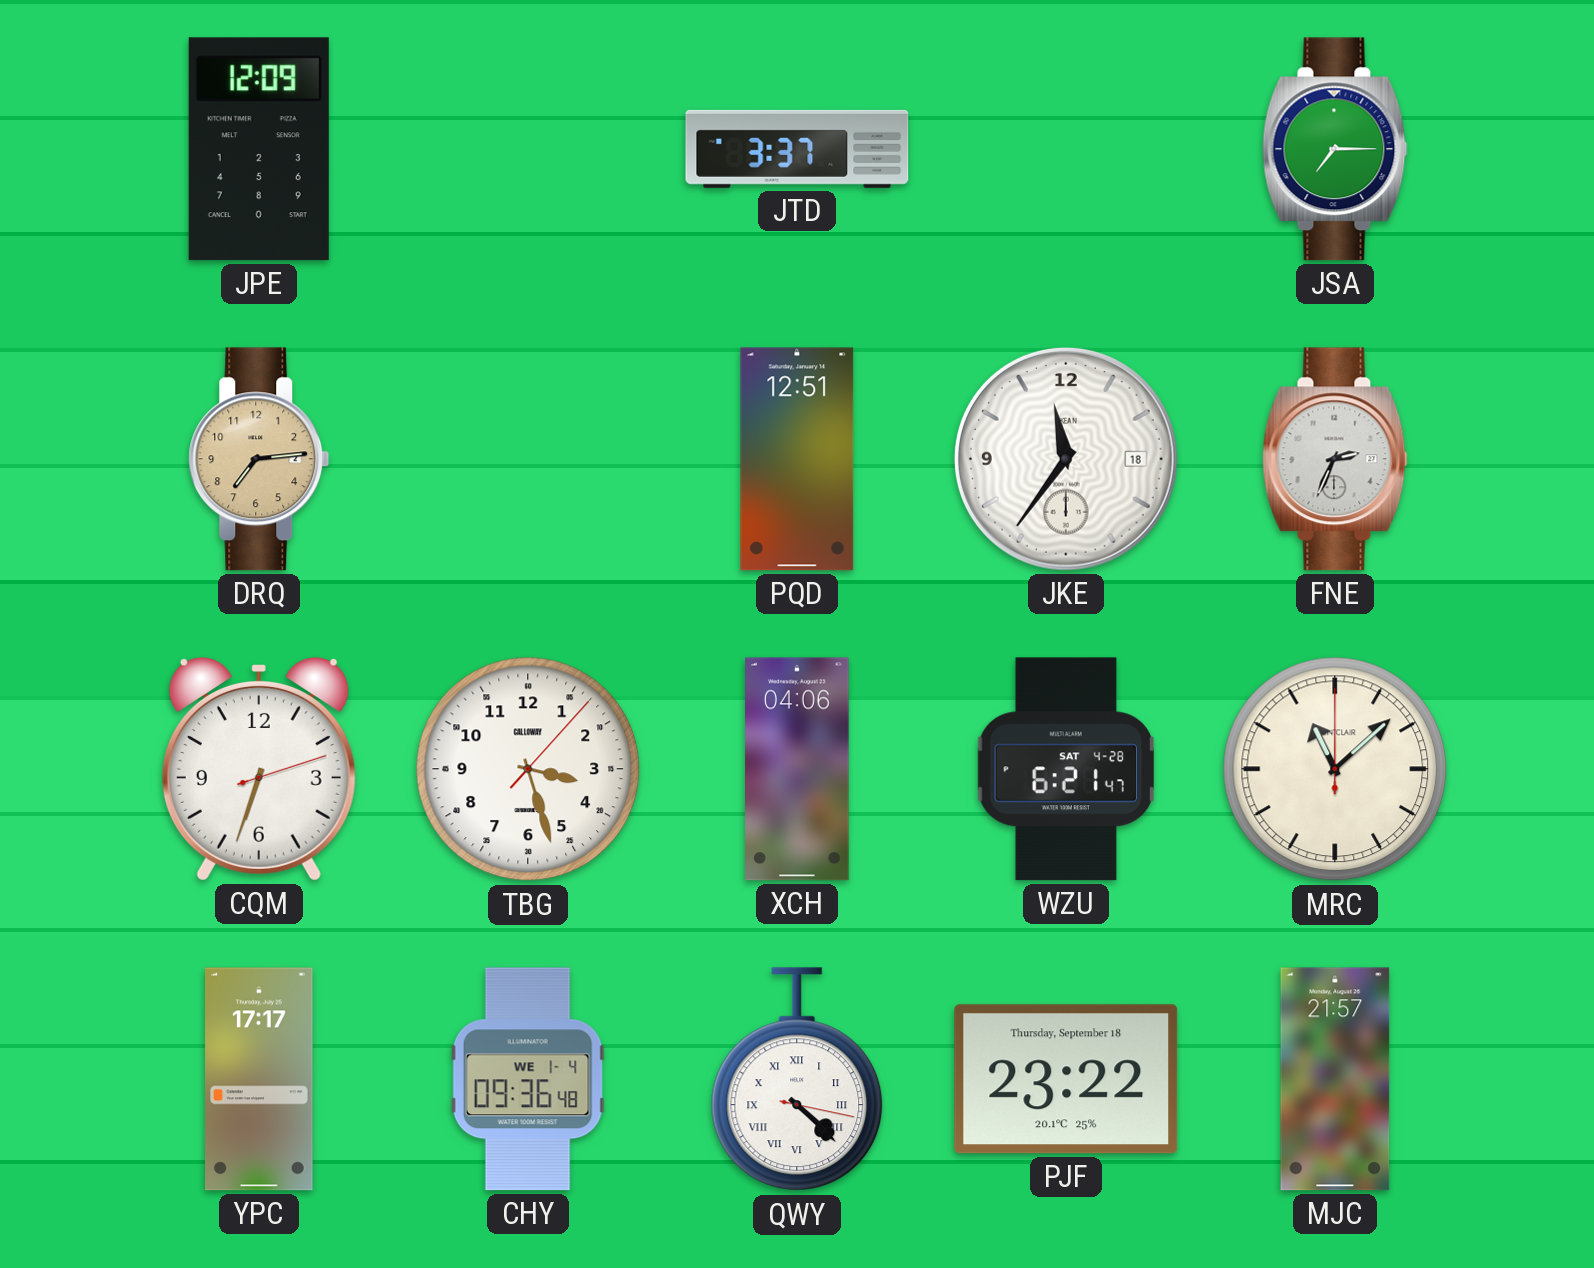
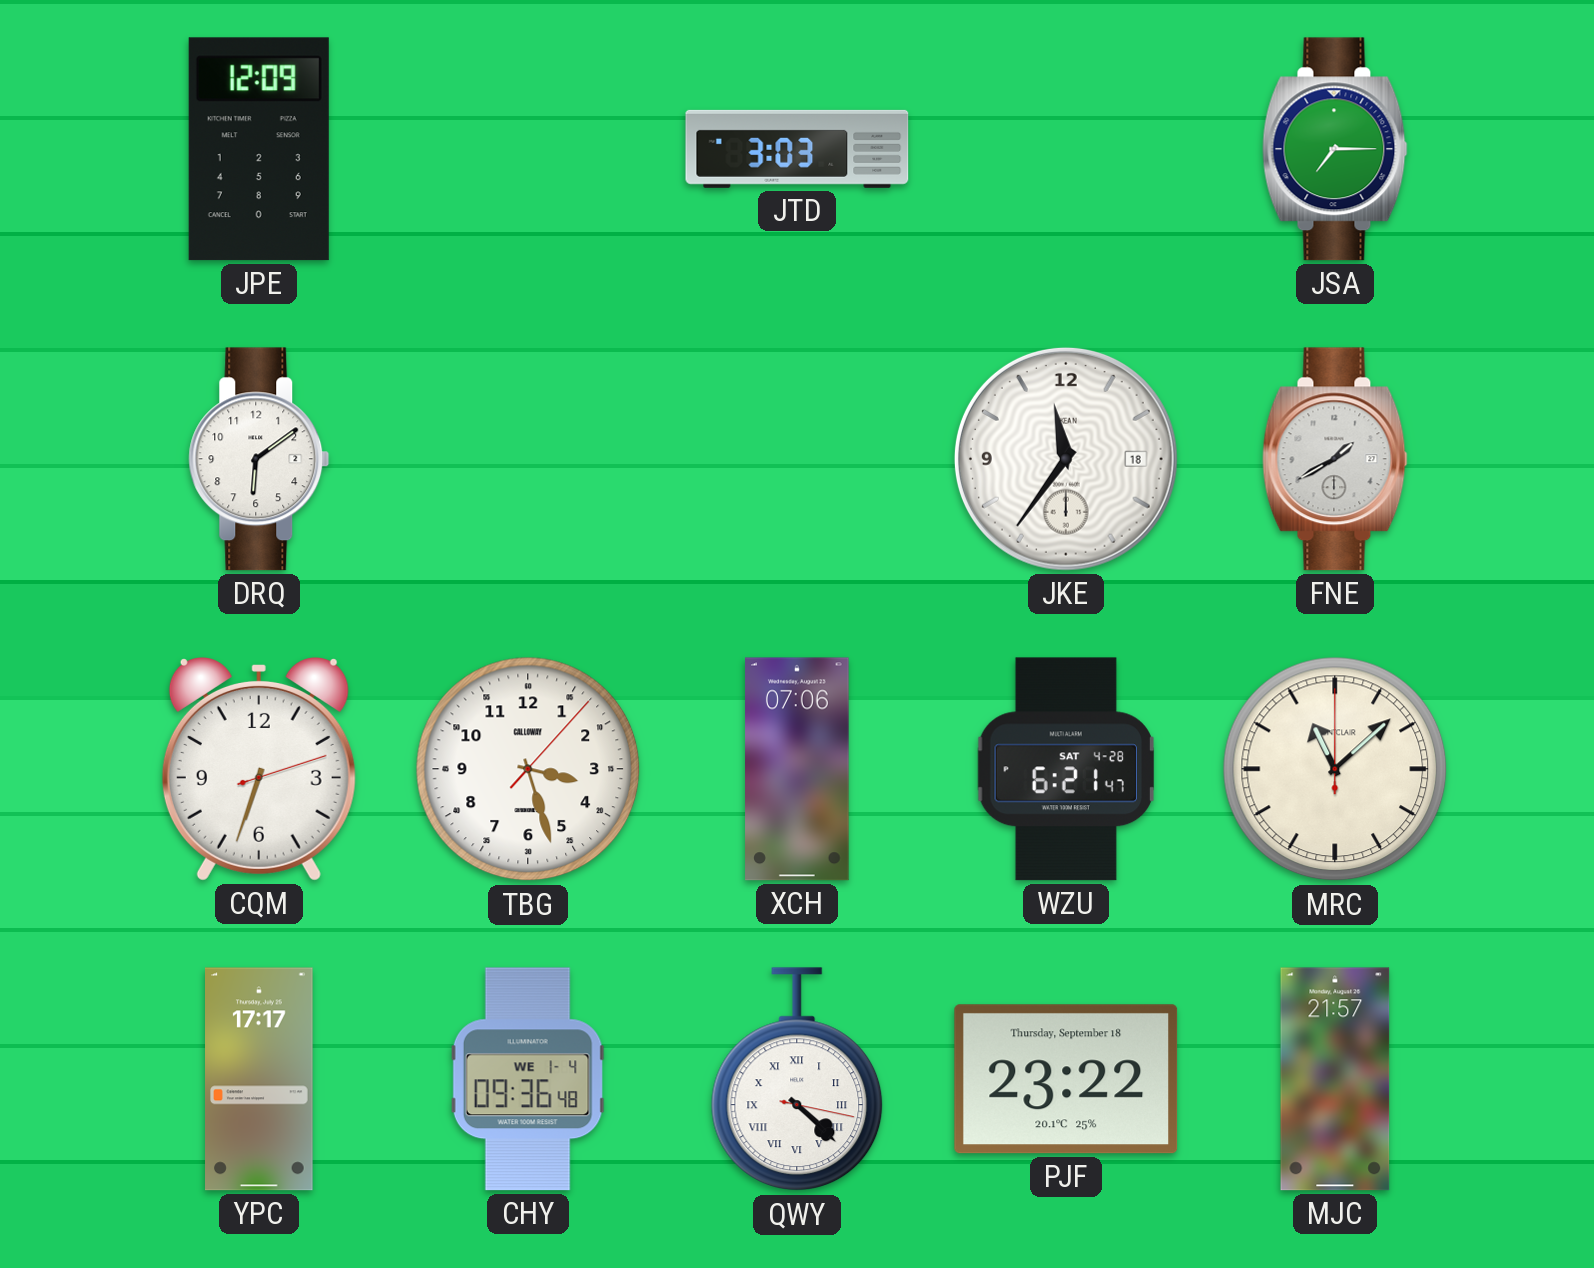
JTD: 3:37 -> 3:03 (797, 149)
DRQ: 7:14 -> 6:09 (259, 459)
DRQ dial: champagne -> white (259, 459)
PQD: 12:51 -> none (797, 459)
FNE: 2:34 -> 1:40 (1335, 459)
XCH: 04:06 -> 07:06 (797, 769)
